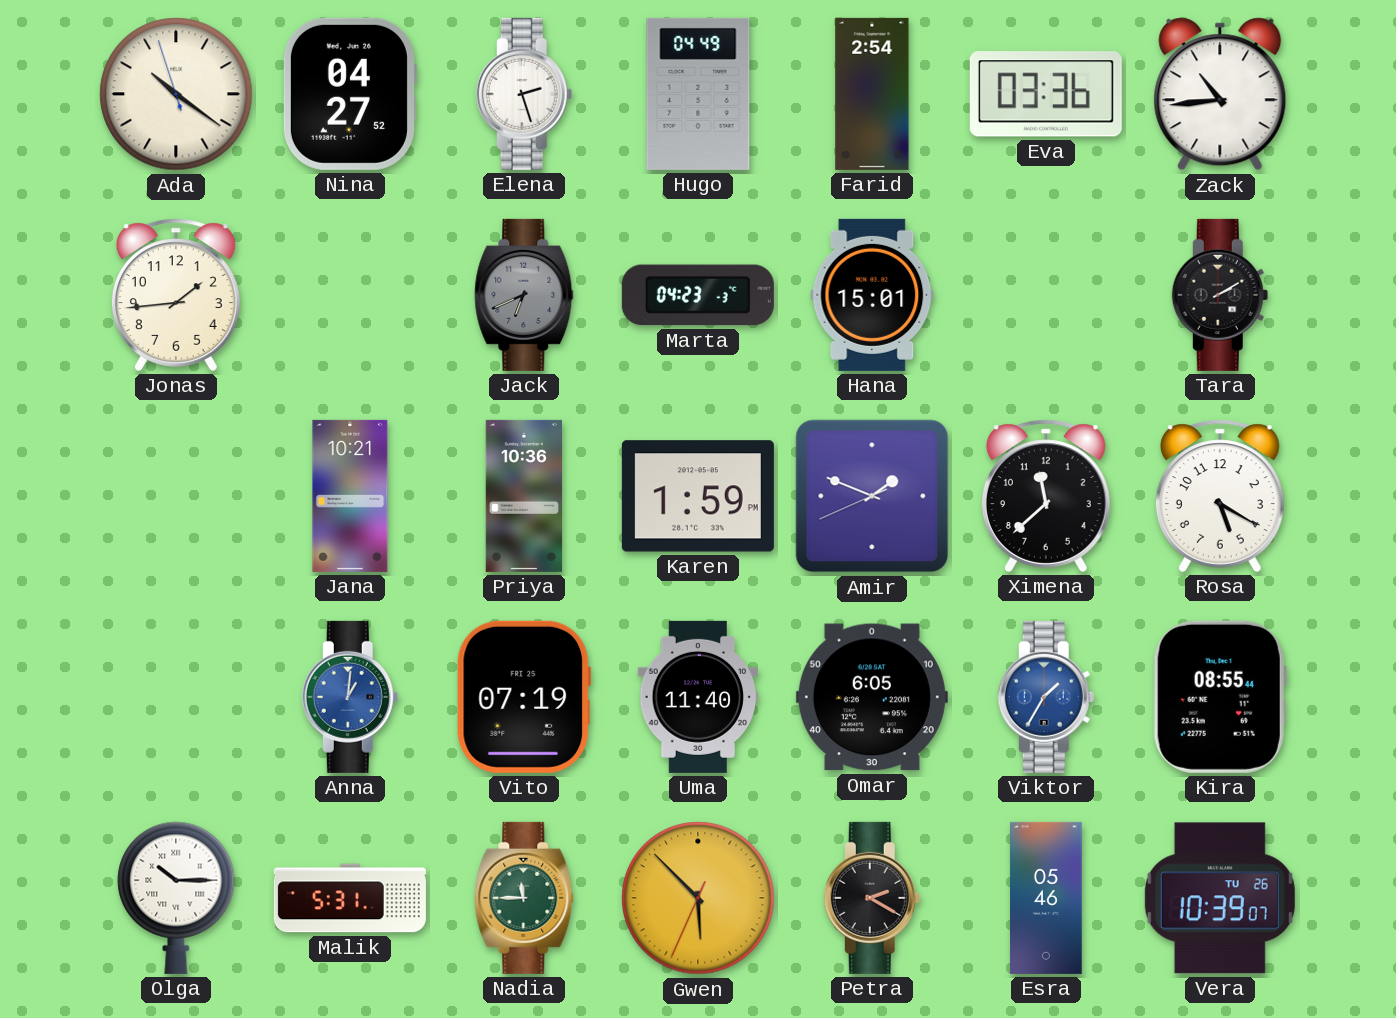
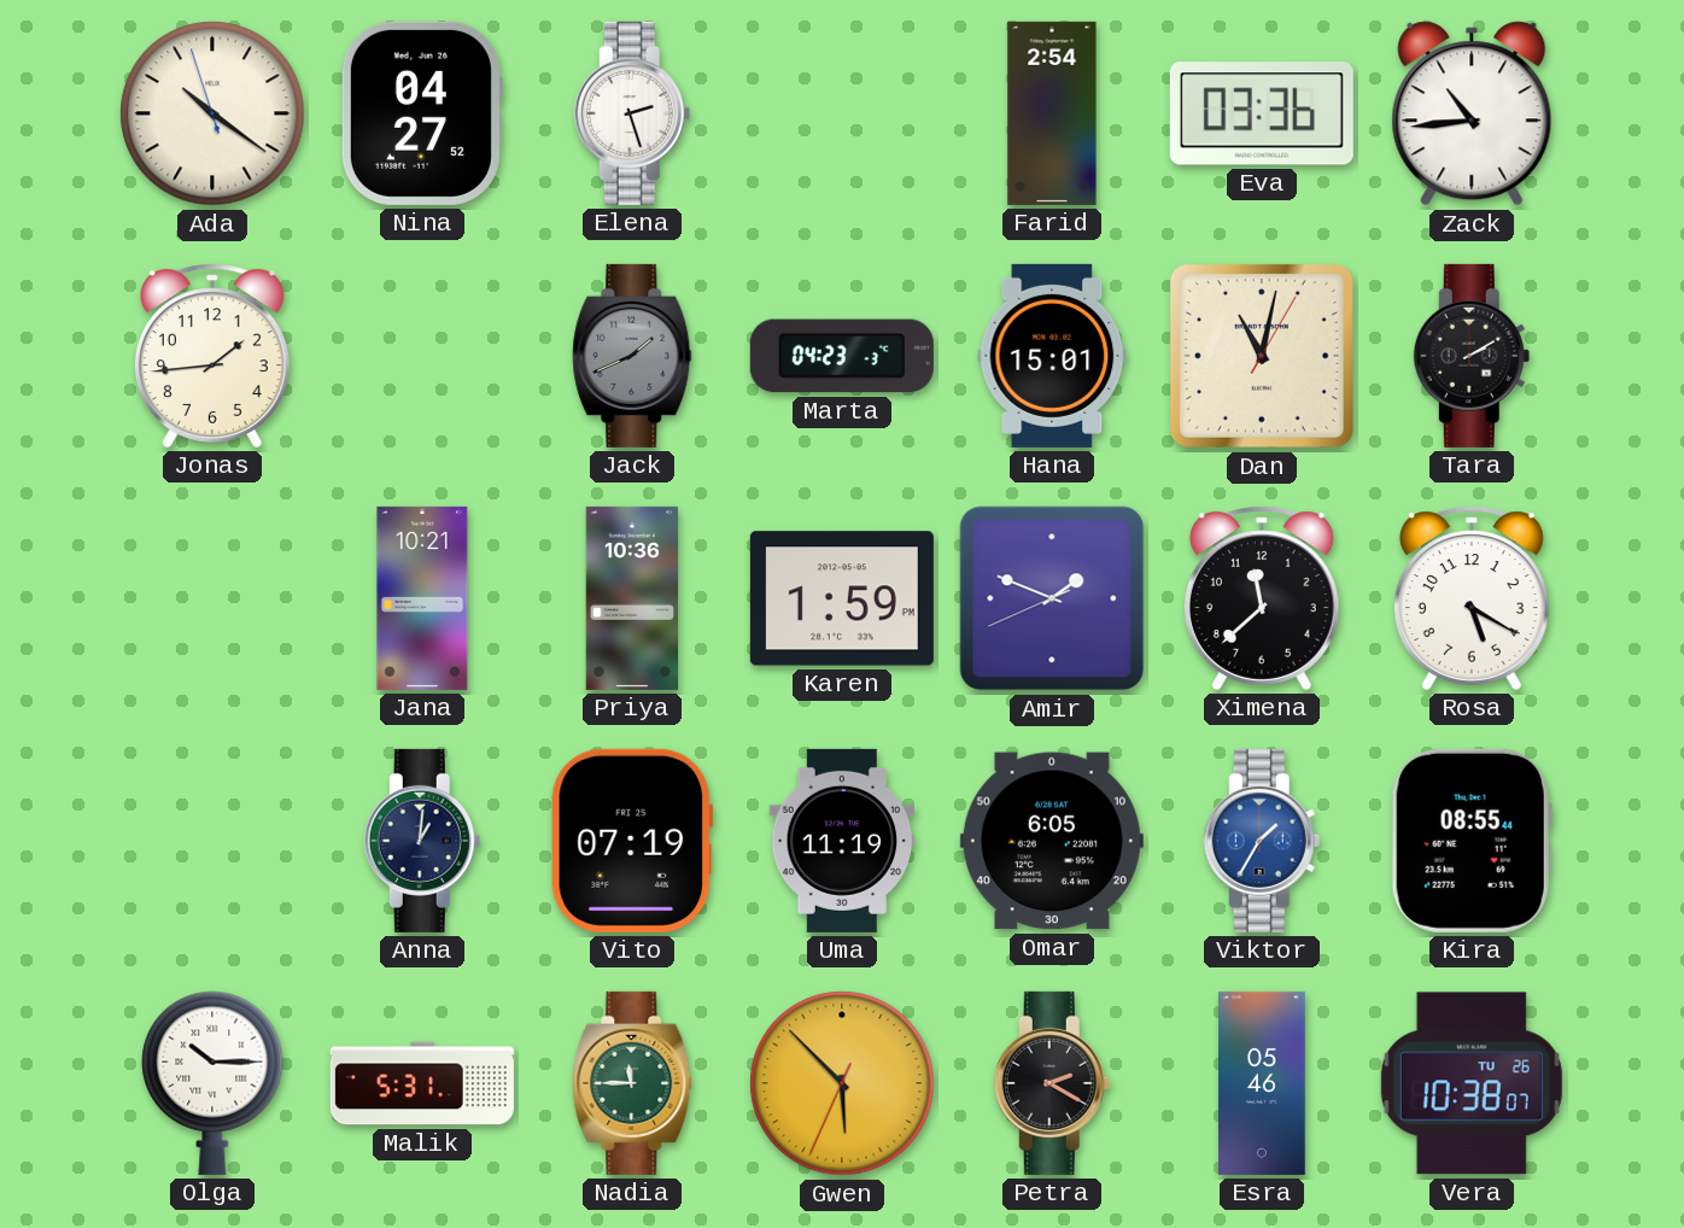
Hugo: 04:49 -> none (698, 94)
Jack: 6:41 -> 1:41 (632, 356)
Dan: none -> 11:02 (1262, 356)
Anna dial: blue -> navy (422, 841)
Uma: 11:40 -> 11:19 (842, 841)
Vera: 10:39 -> 10:38 (1472, 1083)
